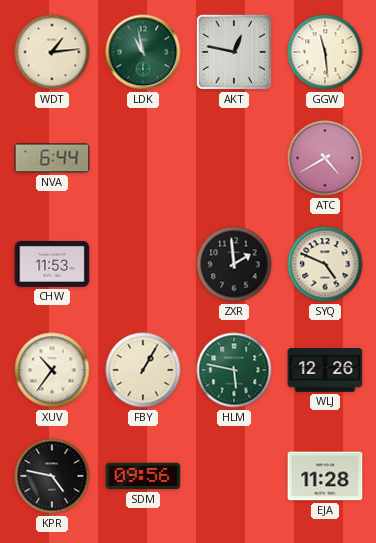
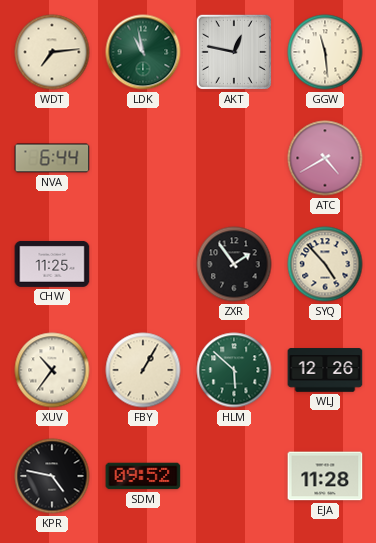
WDT: 1:14 -> 7:14 (52, 52)
CHW: 11:53 -> 11:25 (52, 264)
ZXR: 1:59 -> 1:54 (234, 264)
SYQ: 4:49 -> 4:53 (325, 264)
HLM: 5:47 -> 5:52 (234, 370)
SDM: 09:56 -> 09:52 (143, 476)
